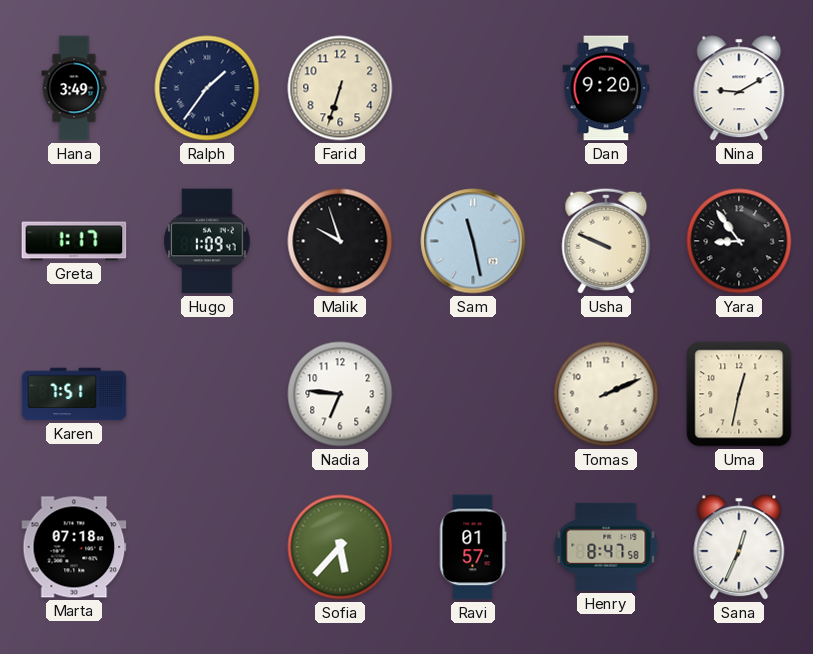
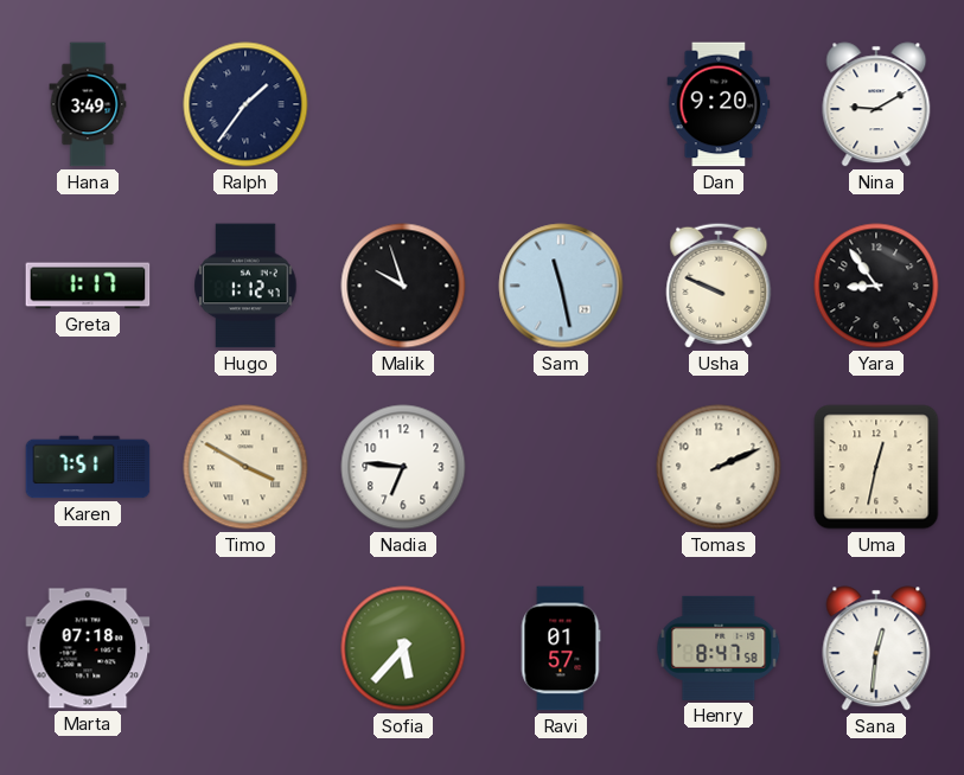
Farid: 6:33 -> none (340, 88)
Hugo: 1:09 -> 1:12 (245, 286)
Timo: none -> 3:50 (245, 467)
Sana: 12:34 -> 12:31 (876, 648)
